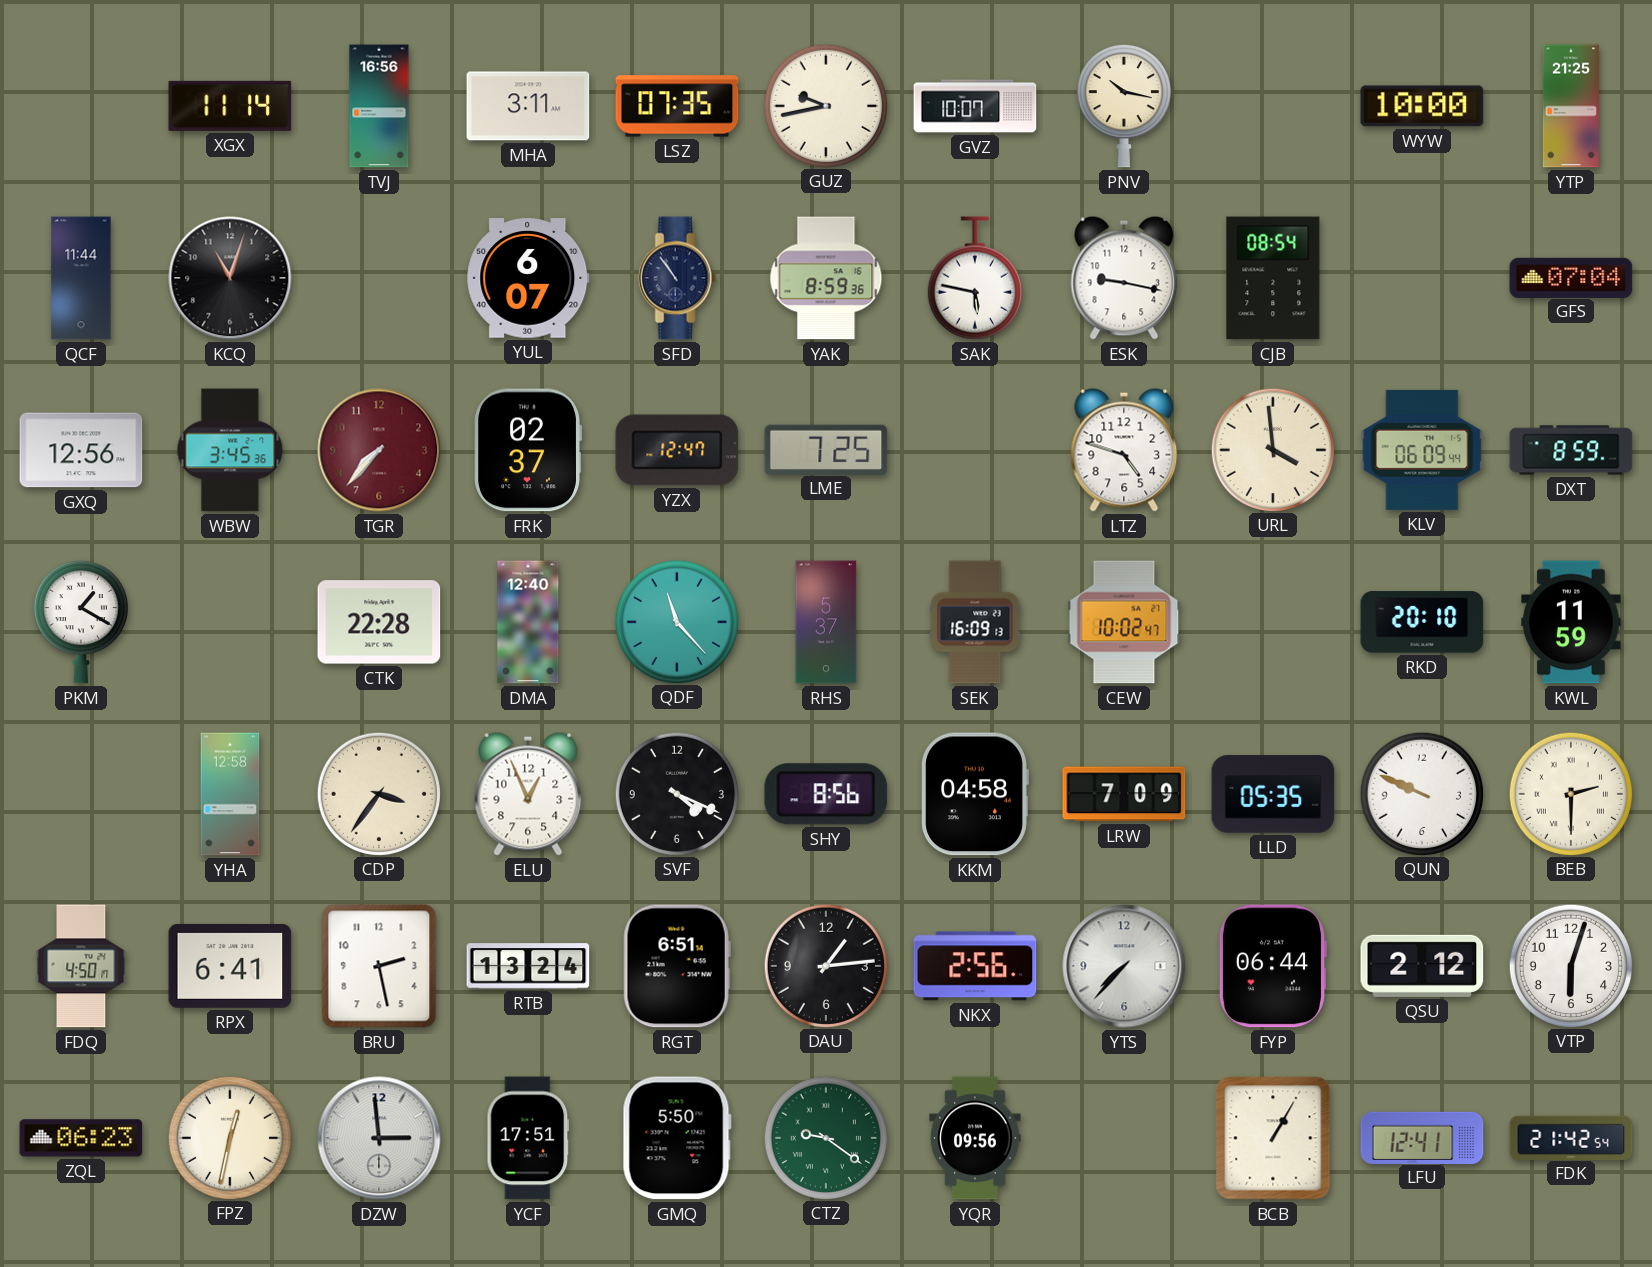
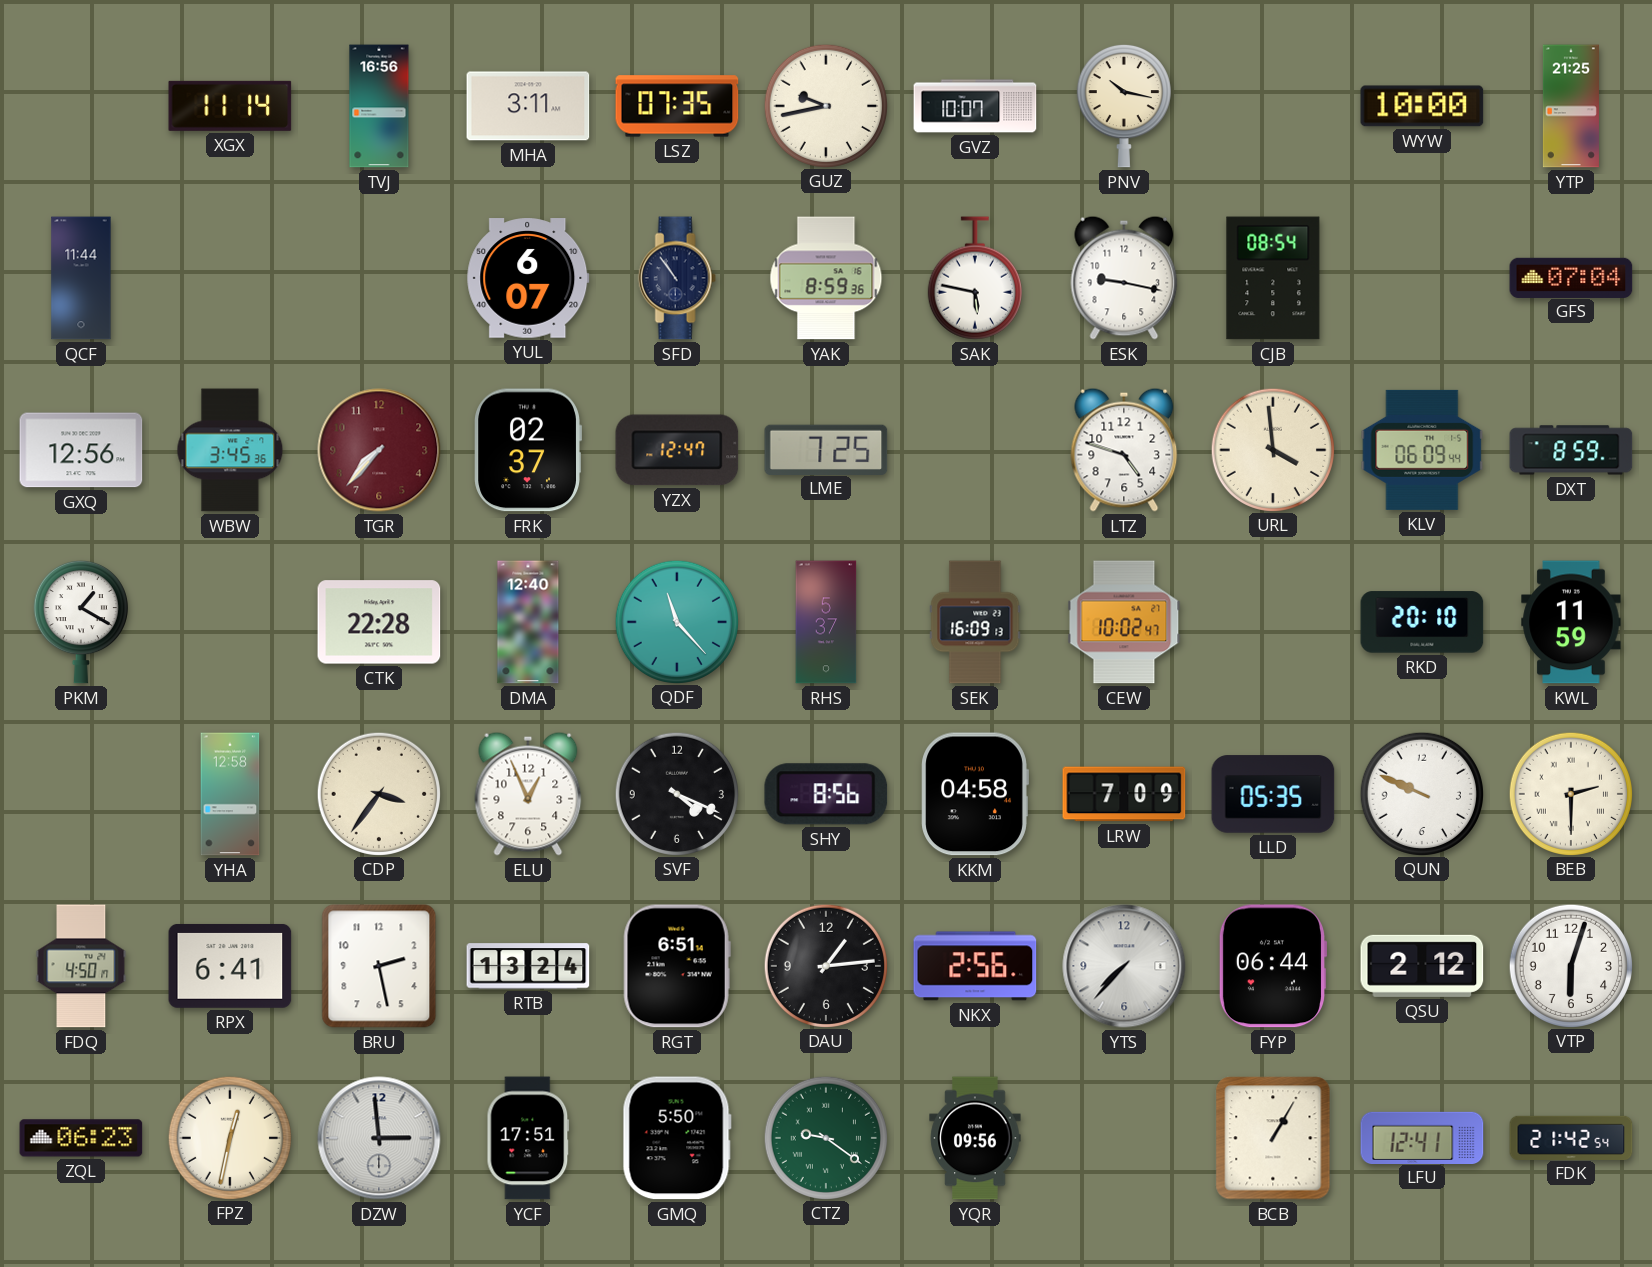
KCQ: 11:03 -> none (230, 278)
